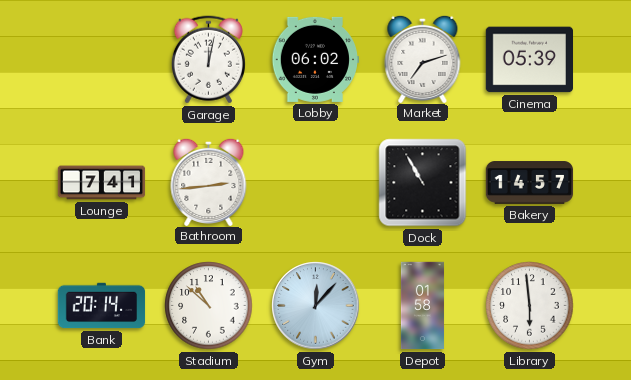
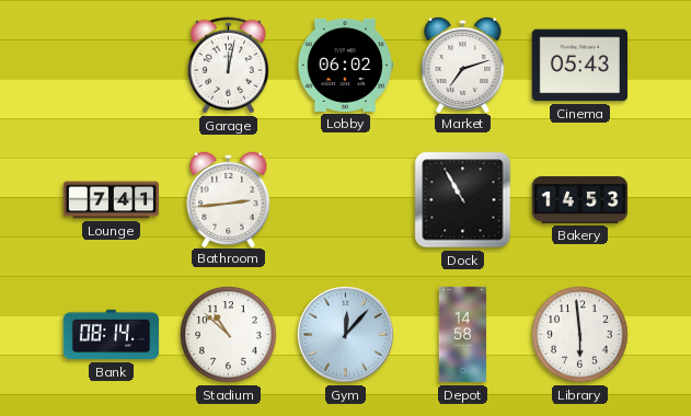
Cinema: 05:39 -> 05:43 (579, 66)
Bakery: 14:57 -> 14:53 (580, 200)
Bank: 20:14 -> 08:14 (112, 335)
Depot: 01:58 -> 14:58 (462, 335)
